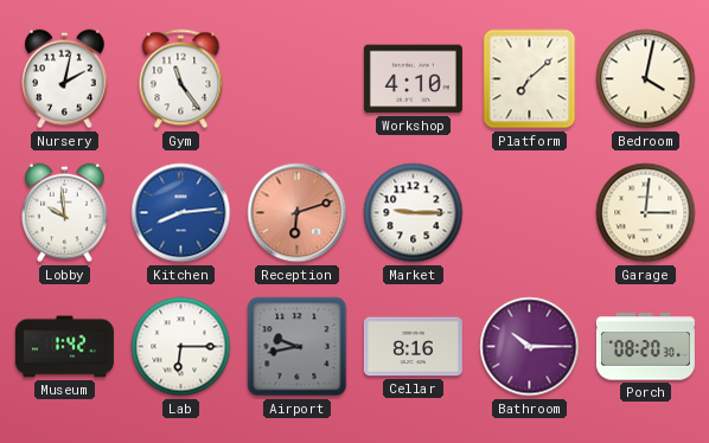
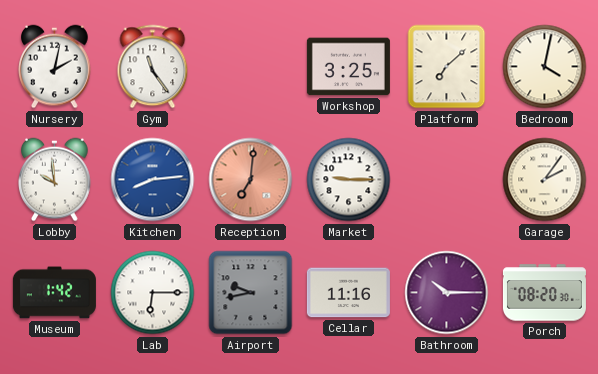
Workshop: 4:10 -> 3:25 (348, 67)
Reception: 6:12 -> 7:01 (251, 180)
Garage: 3:01 -> 2:06 (545, 180)
Cellar: 8:16 -> 11:16 (348, 293)
